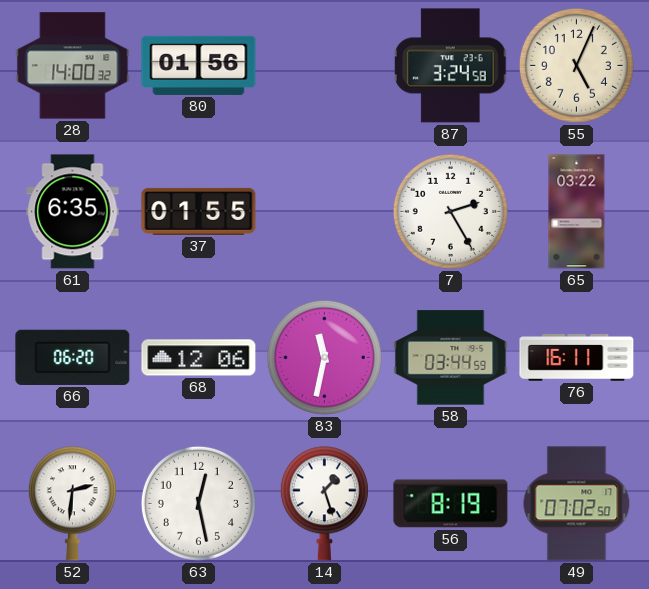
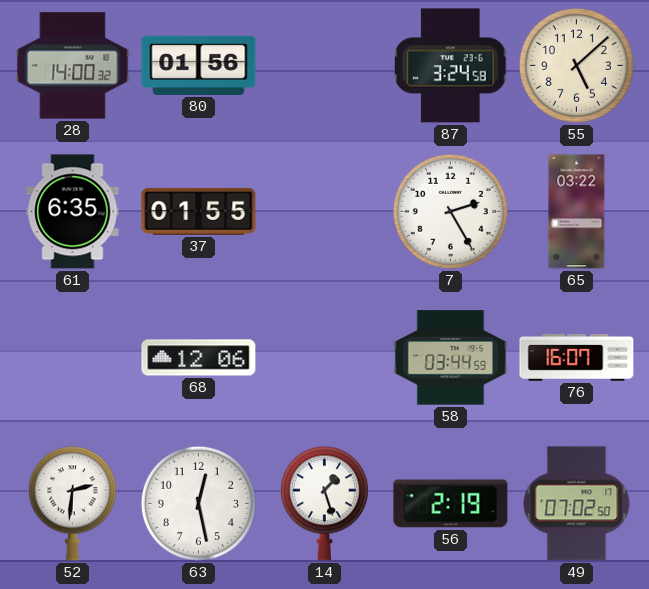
55: 5:04 -> 5:08 (576, 65)
66: 06:20 -> none (73, 357)
83: 11:32 -> none (324, 357)
76: 16:11 -> 16:07 (577, 357)
56: 8:19 -> 2:19 (451, 504)
